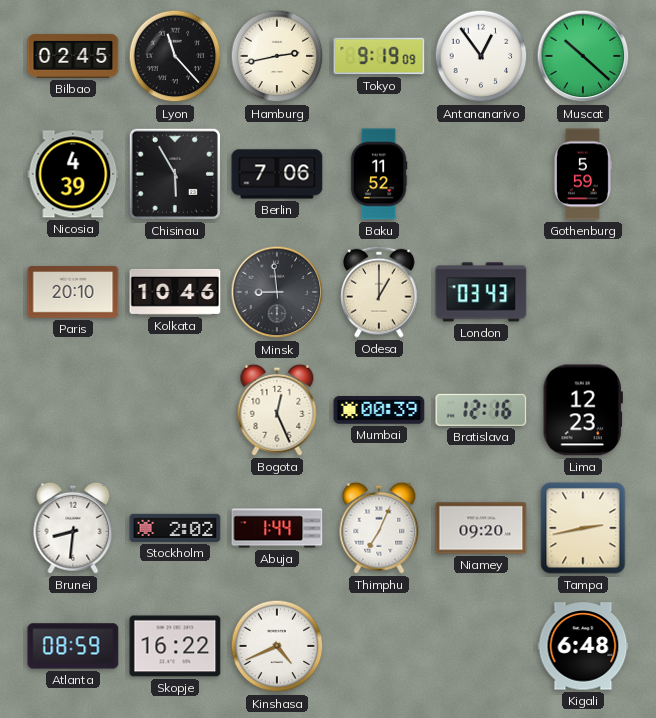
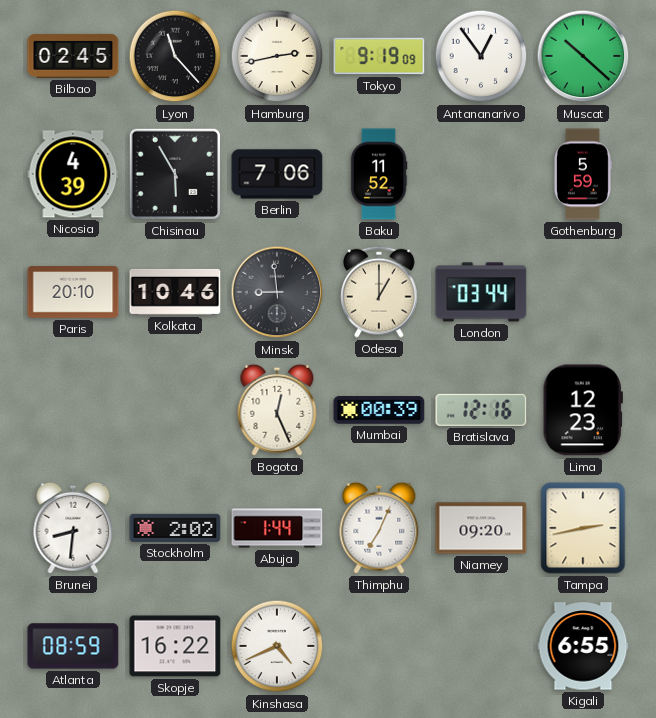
London: 03:43 -> 03:44 (481, 292)
Kigali: 6:48 -> 6:55 (583, 646)
